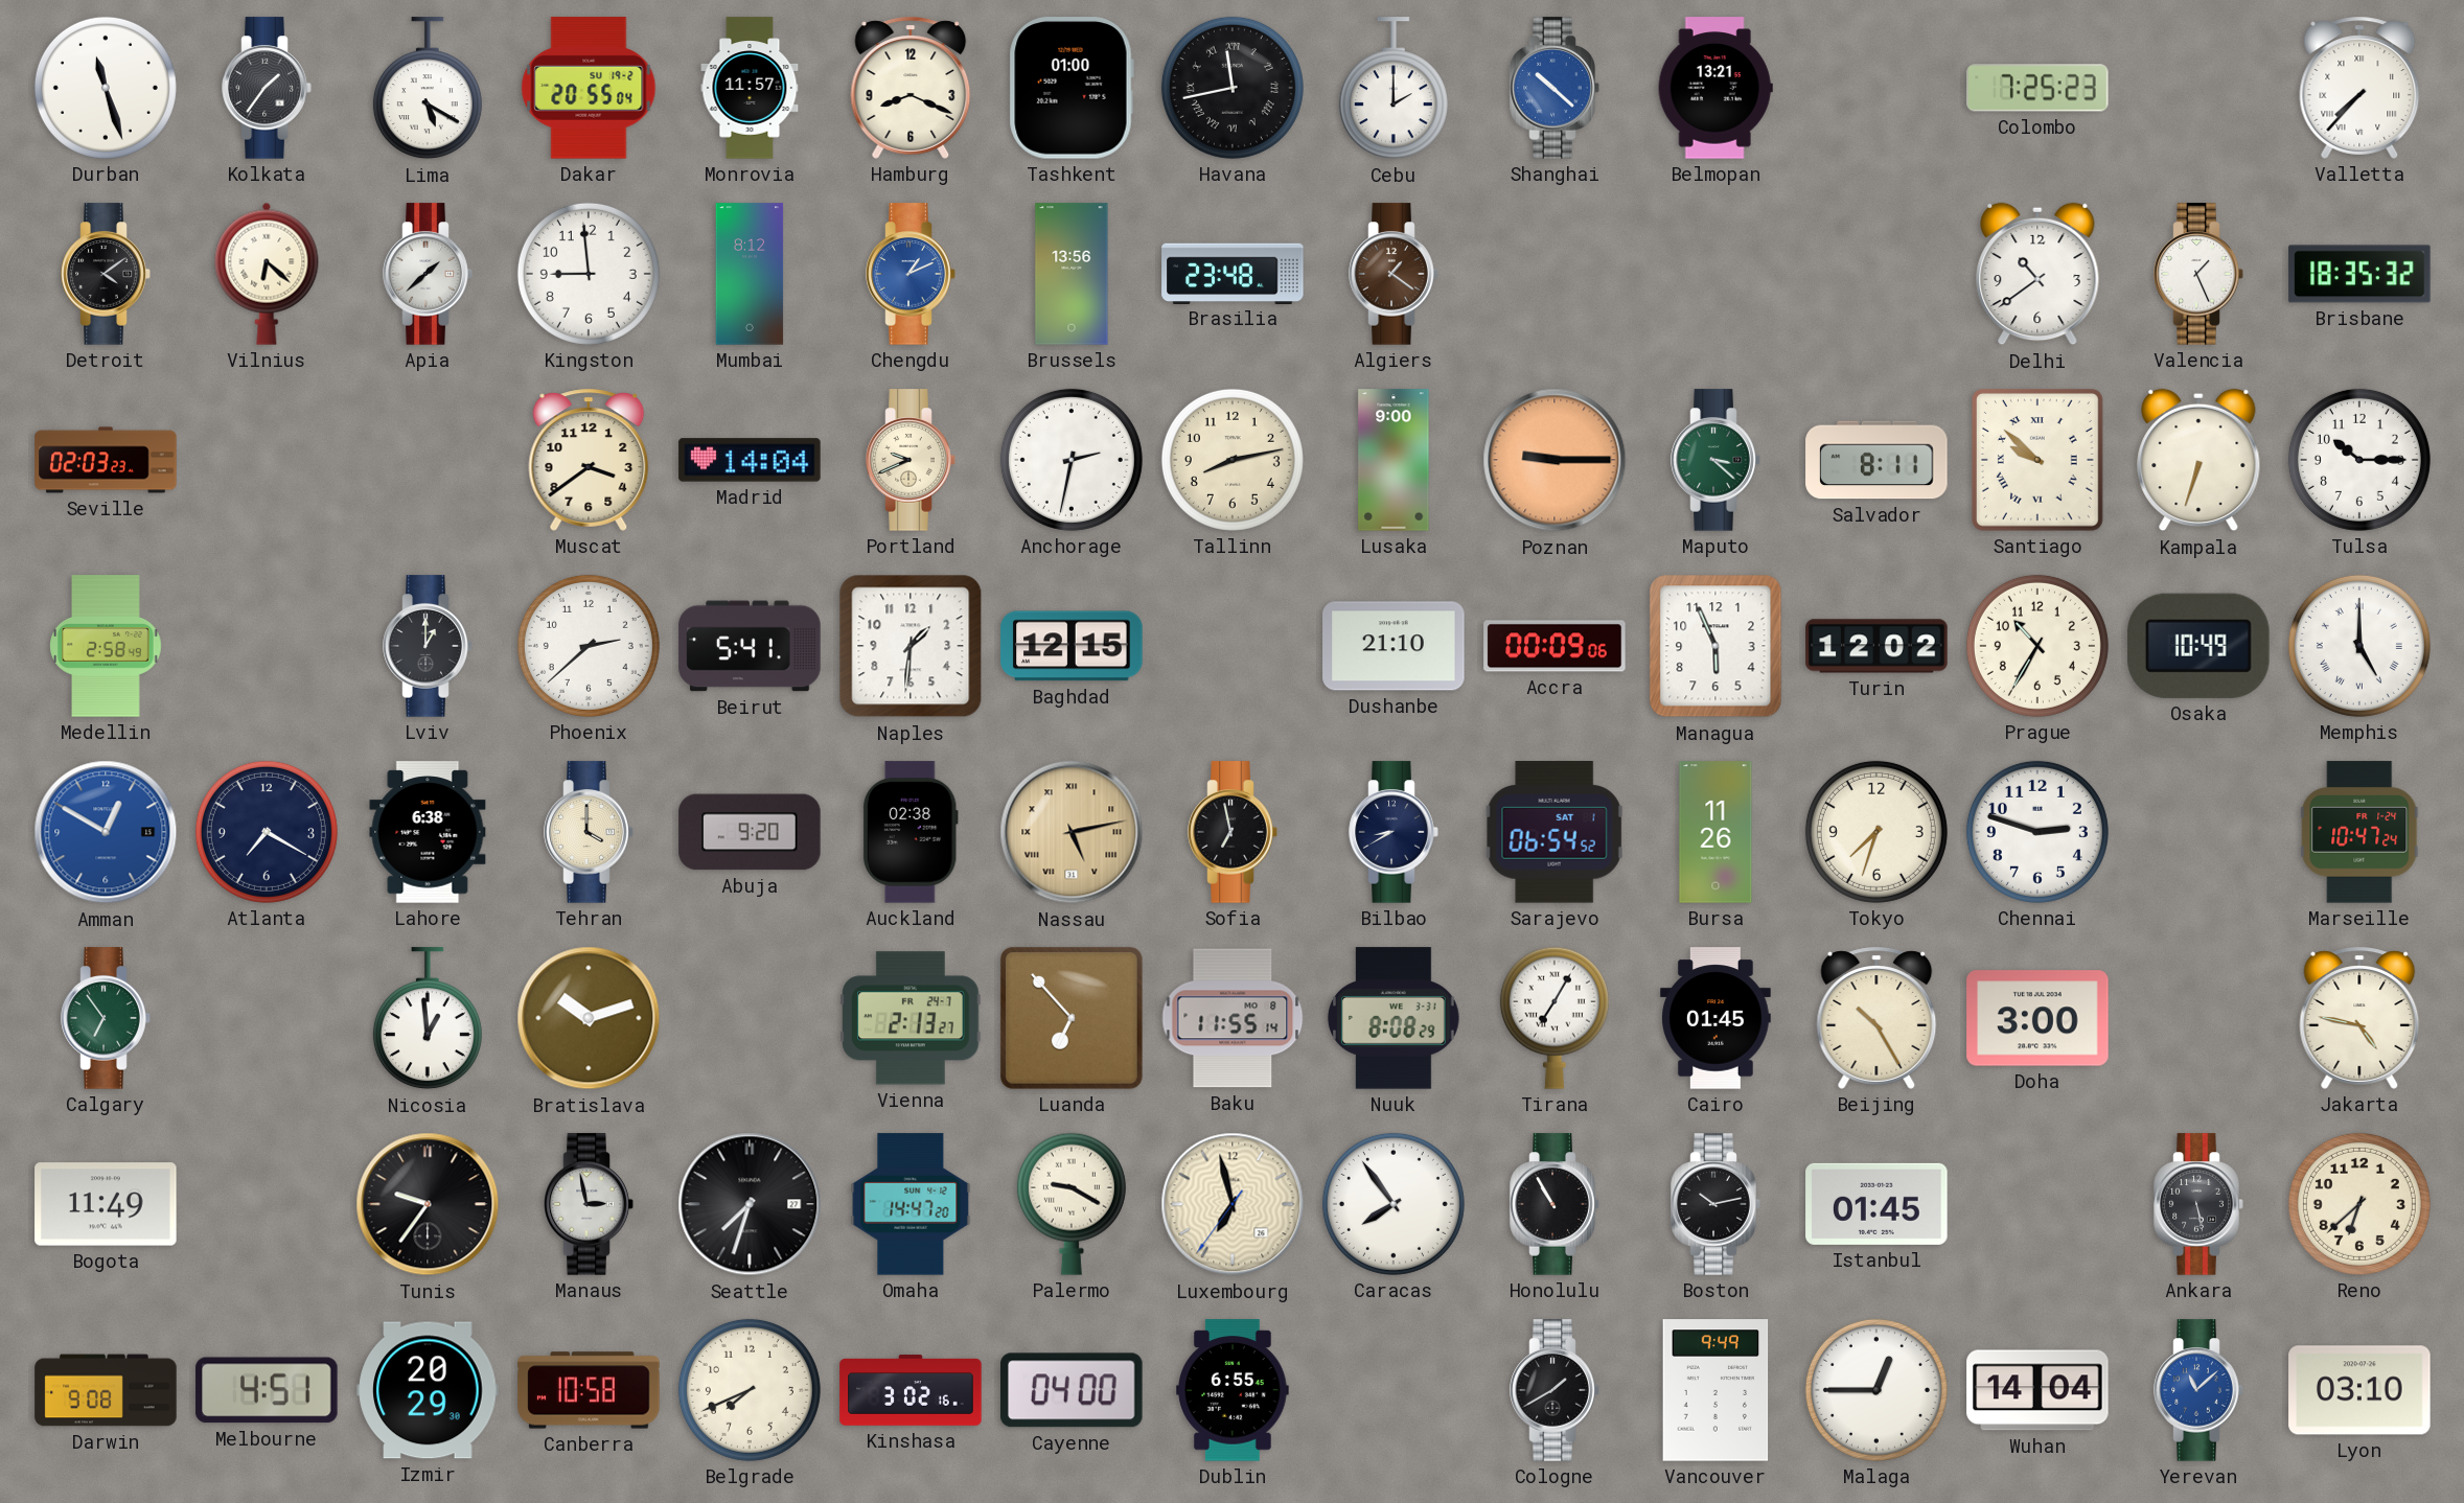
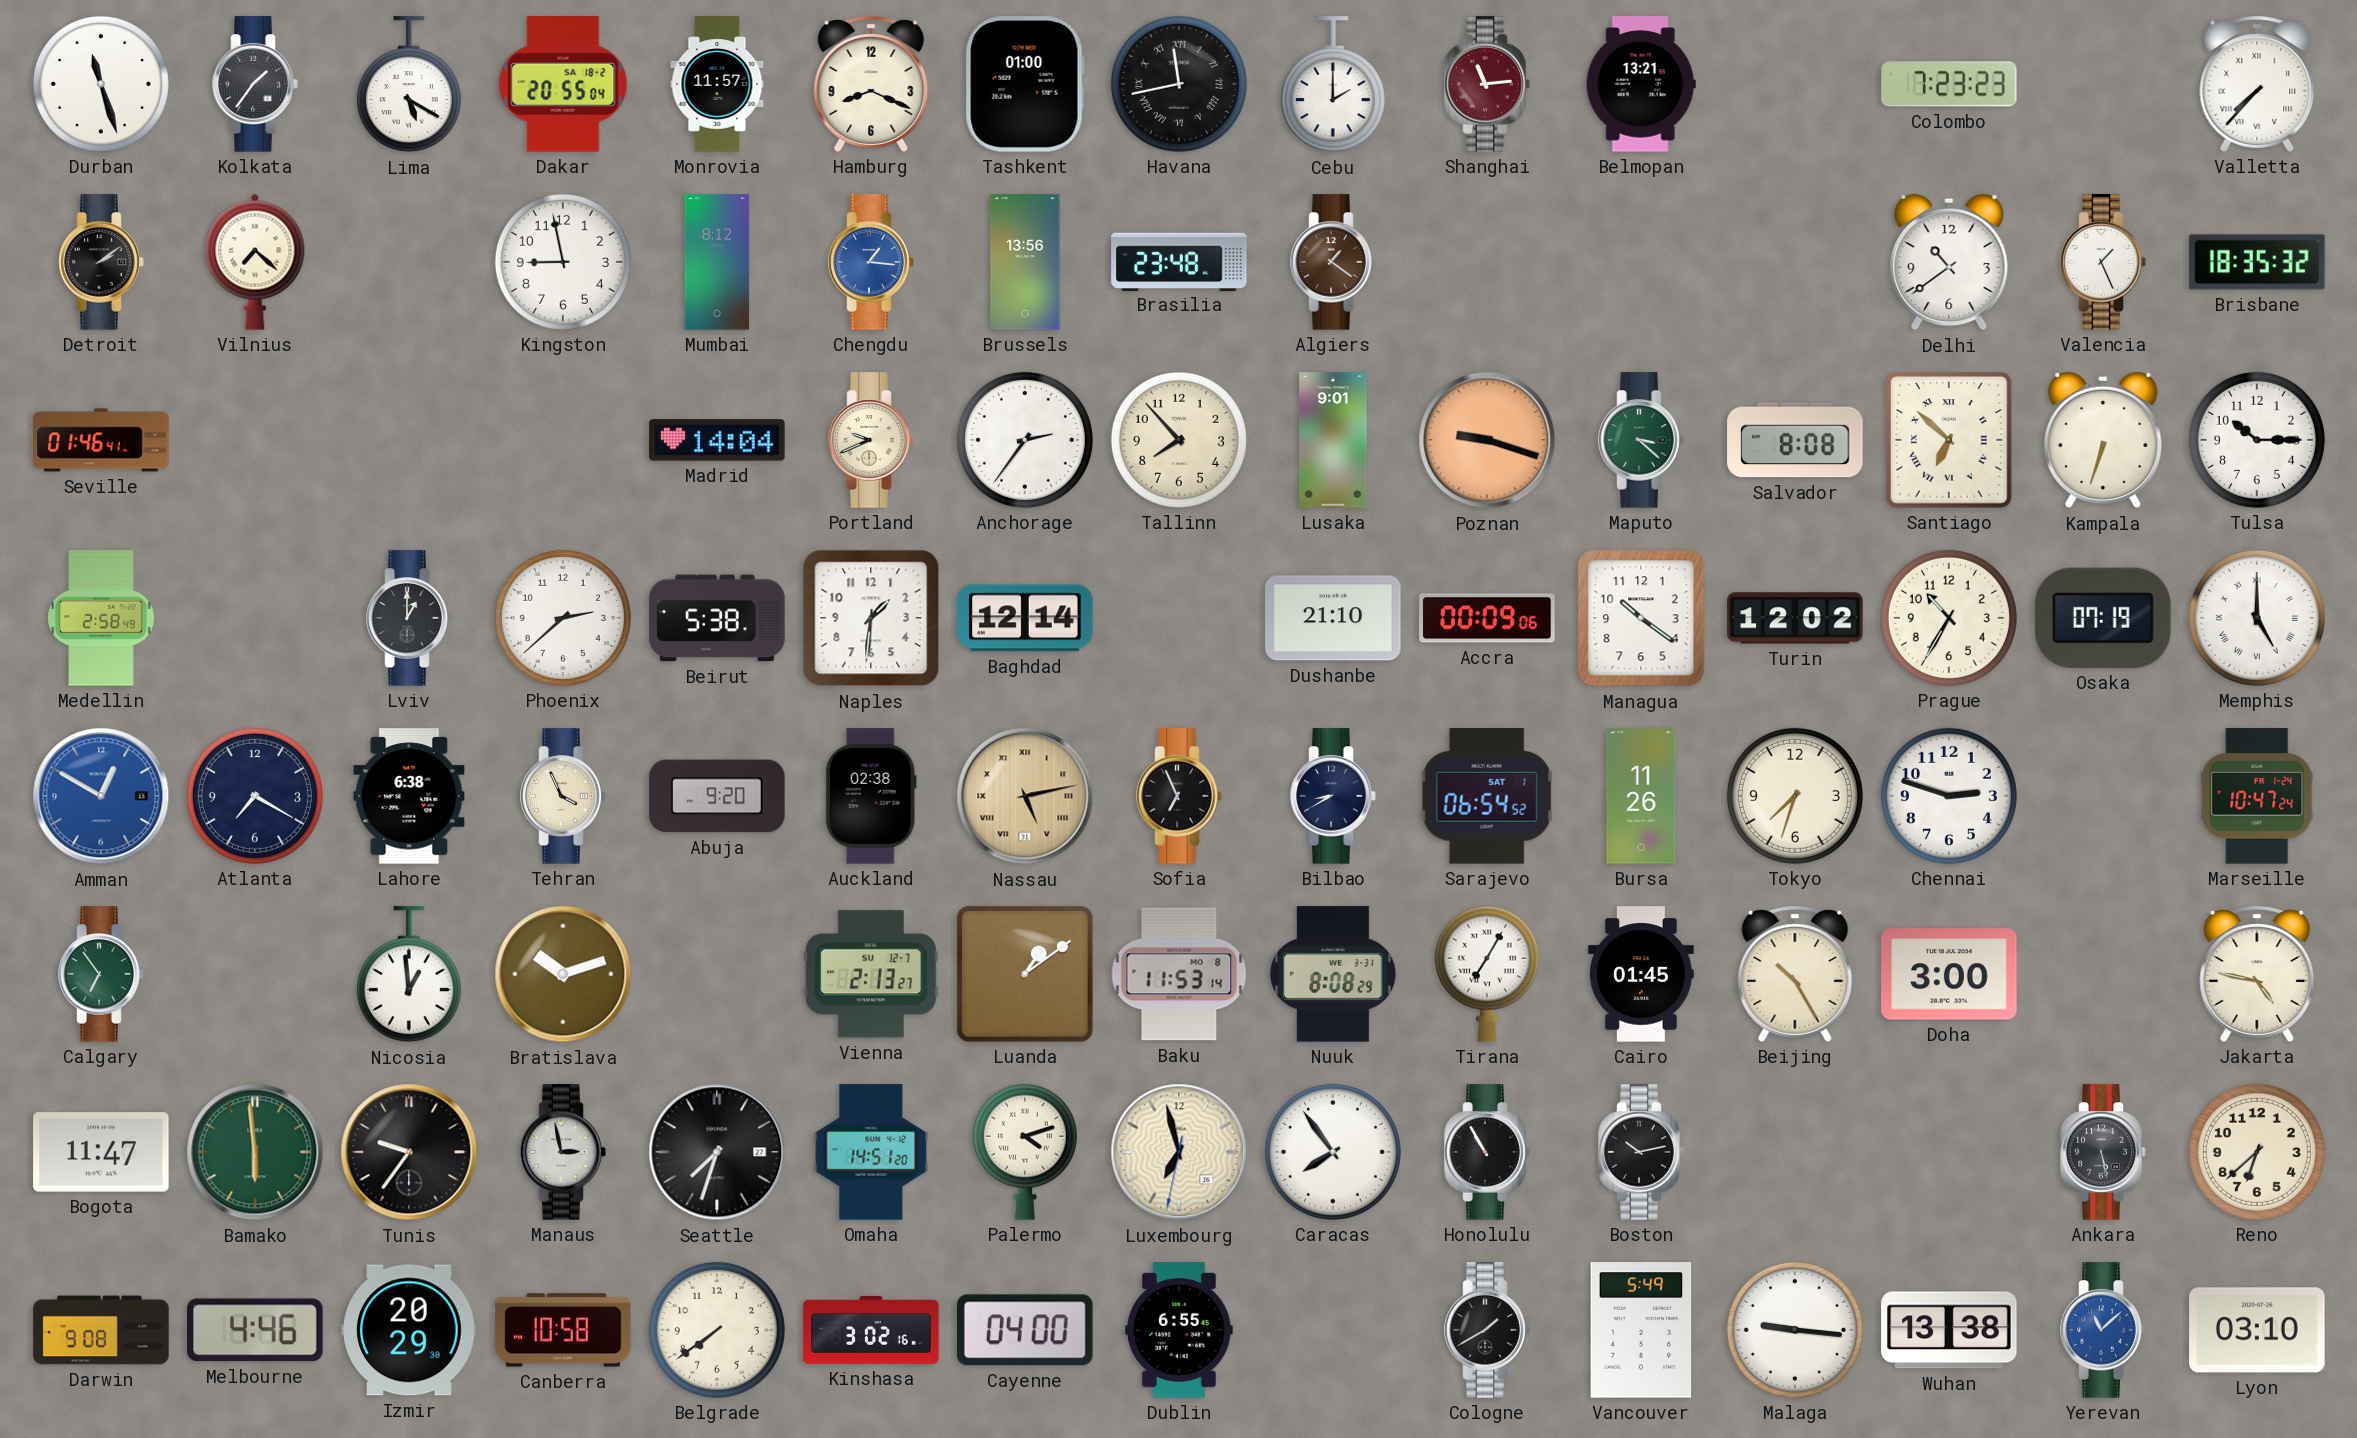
Dakar date: SU 19-2 -> SA 18-2 (563, 84)
Shanghai: 10:22 -> 11:14 (1487, 84)
Shanghai dial: blue -> burgundy (1487, 84)
Colombo: 7:25 -> 7:23 (1949, 84)
Detroit: 4:09 -> 2:09 (101, 262)
Vilnius: 6:22 -> 7:22 (255, 262)
Apia: 1:38 -> none (428, 274)
Kingston: 8:59 -> 8:58 (563, 262)
Chengdu: 1:11 -> 1:16 (871, 262)
Seville: 02:03 -> 01:46 (101, 440)
Muscat: 3:39 -> none (589, 460)
Anchorage: 2:32 -> 2:36 (1025, 440)
Tallinn: 8:13 -> 7:53 (1179, 440)
Lusaka: 9:00 -> 9:01 (1333, 440)
Poznan: 9:15 -> 9:18 (1487, 440)
Salvador: 8:11 -> 8:08 (1795, 440)
Santiago: 9:52 -> 6:52 (1949, 441)
Beirut: 5:41 -> 5:38 (717, 618)
Baghdad: 12:15 -> 12:14 (1025, 618)
Managua: 5:56 -> 10:21 (1641, 618)
Osaka: 10:49 -> 07:19 (2104, 618)
Tehran: 4:00 -> 3:56 (563, 796)
Sofia: 6:58 -> 6:56 (1179, 796)
Vienna date: FR 24-7 -> SU 12-7 (871, 974)
Luanda: 6:53 -> 1:09 (1025, 974)
Baku: 11:55 -> 11:53 (1179, 974)
Bogota: 11:49 -> 11:47 (101, 1152)
Bamako: none -> 5:59 (255, 1152)
Omaha: 14:47 -> 14:51 (871, 1152)
Palermo: 9:20 -> 4:12 (1025, 1152)
Luxembourg: 6:57:36 -> 6:57:32 (1179, 1152)
Istanbul: 01:45 -> none (1876, 1204)
Melbourne: 4:51 -> 4:46 (255, 1330)
Belgrade: 7:41 -> 7:39 (717, 1330)
Vancouver: 9:49 -> 5:49 (1641, 1330)
Malaga: 12:45 -> 9:16 (1795, 1330)
Wuhan: 14:04 -> 13:38 (1949, 1330)
